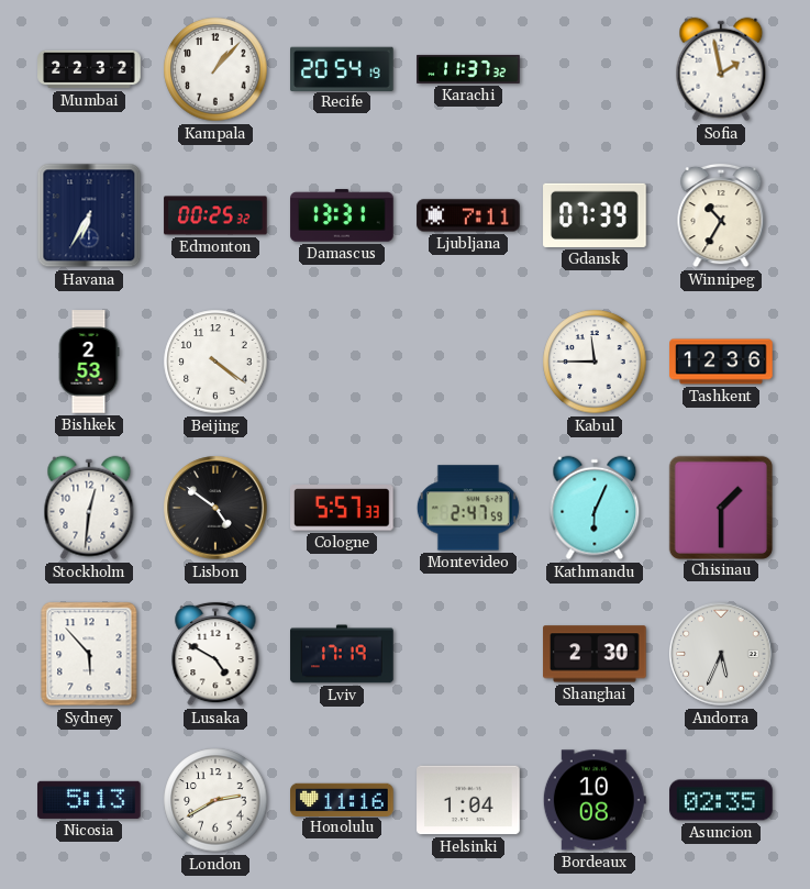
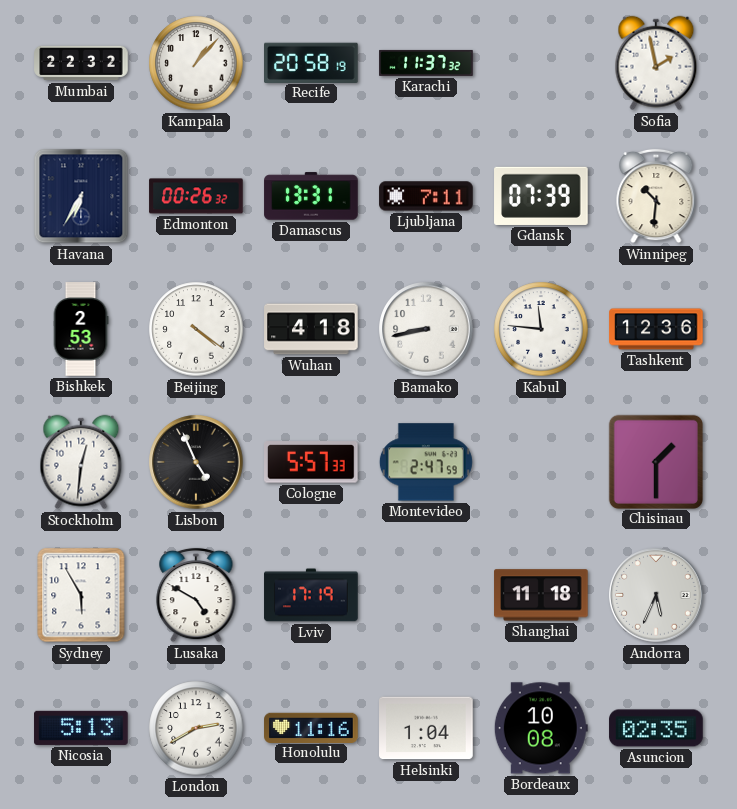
Recife: 20:54 -> 20:58 (312, 62)
Edmonton: 00:25 -> 00:26 (196, 196)
Winnipeg: 10:35 -> 10:31 (656, 196)
Wuhan: none -> 4:18 (311, 329)
Bamako: none -> 8:43 (426, 329)
Kabul: 11:45 -> 11:46 (541, 329)
Lisbon: 4:51 -> 4:56 (196, 462)
Kathmandu: 6:04 -> none (595, 508)
Sydney: 5:53 -> 5:55 (81, 595)
Shanghai: 2:30 -> 11:18 (541, 595)
